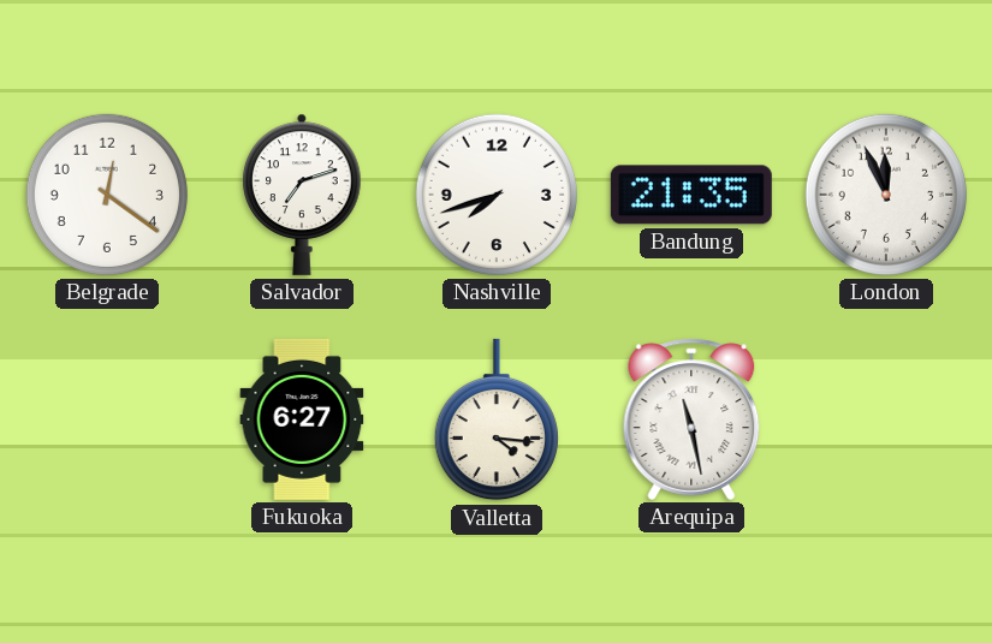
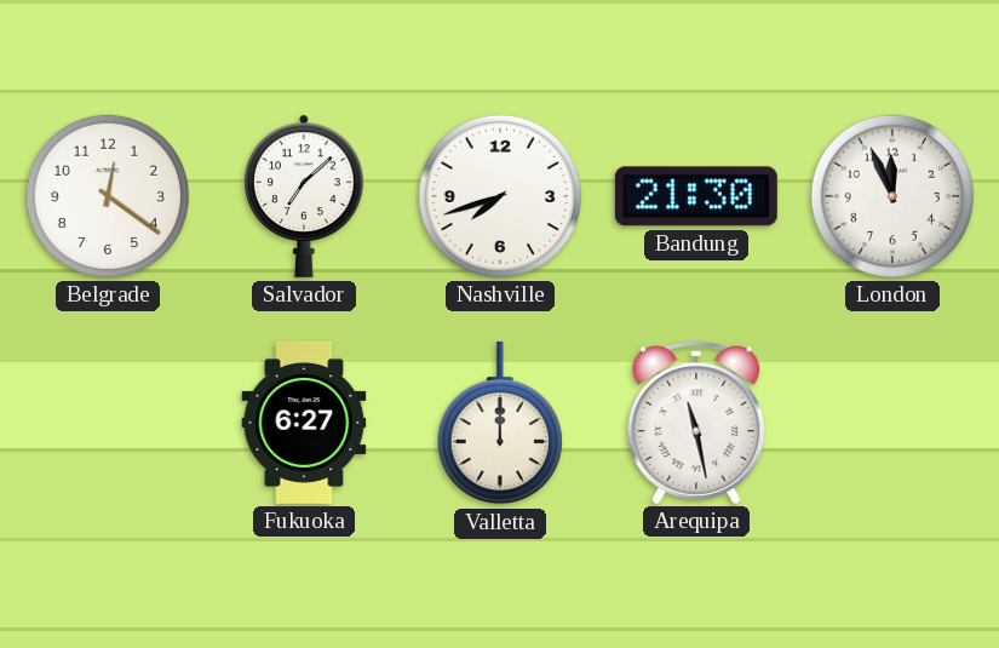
Salvador: 7:12 -> 7:08 (304, 196)
Bandung: 21:35 -> 21:30 (696, 196)
Valletta: 4:16 -> 12:00 (500, 423)
